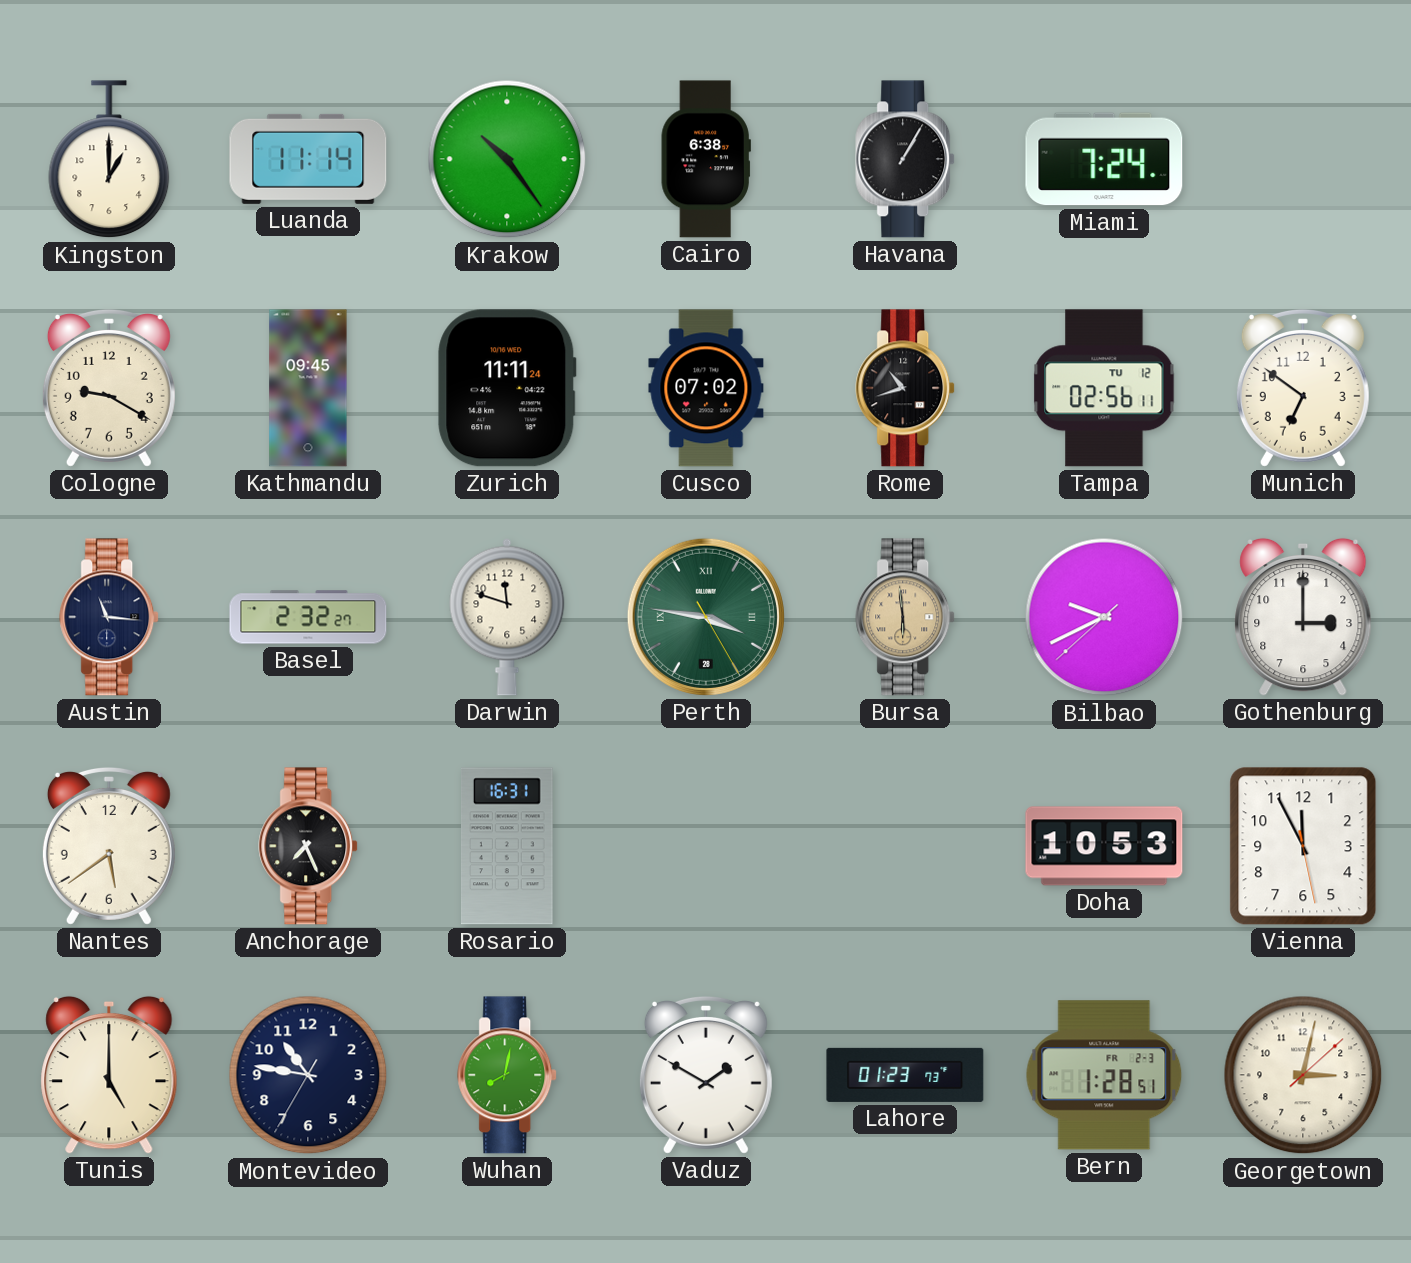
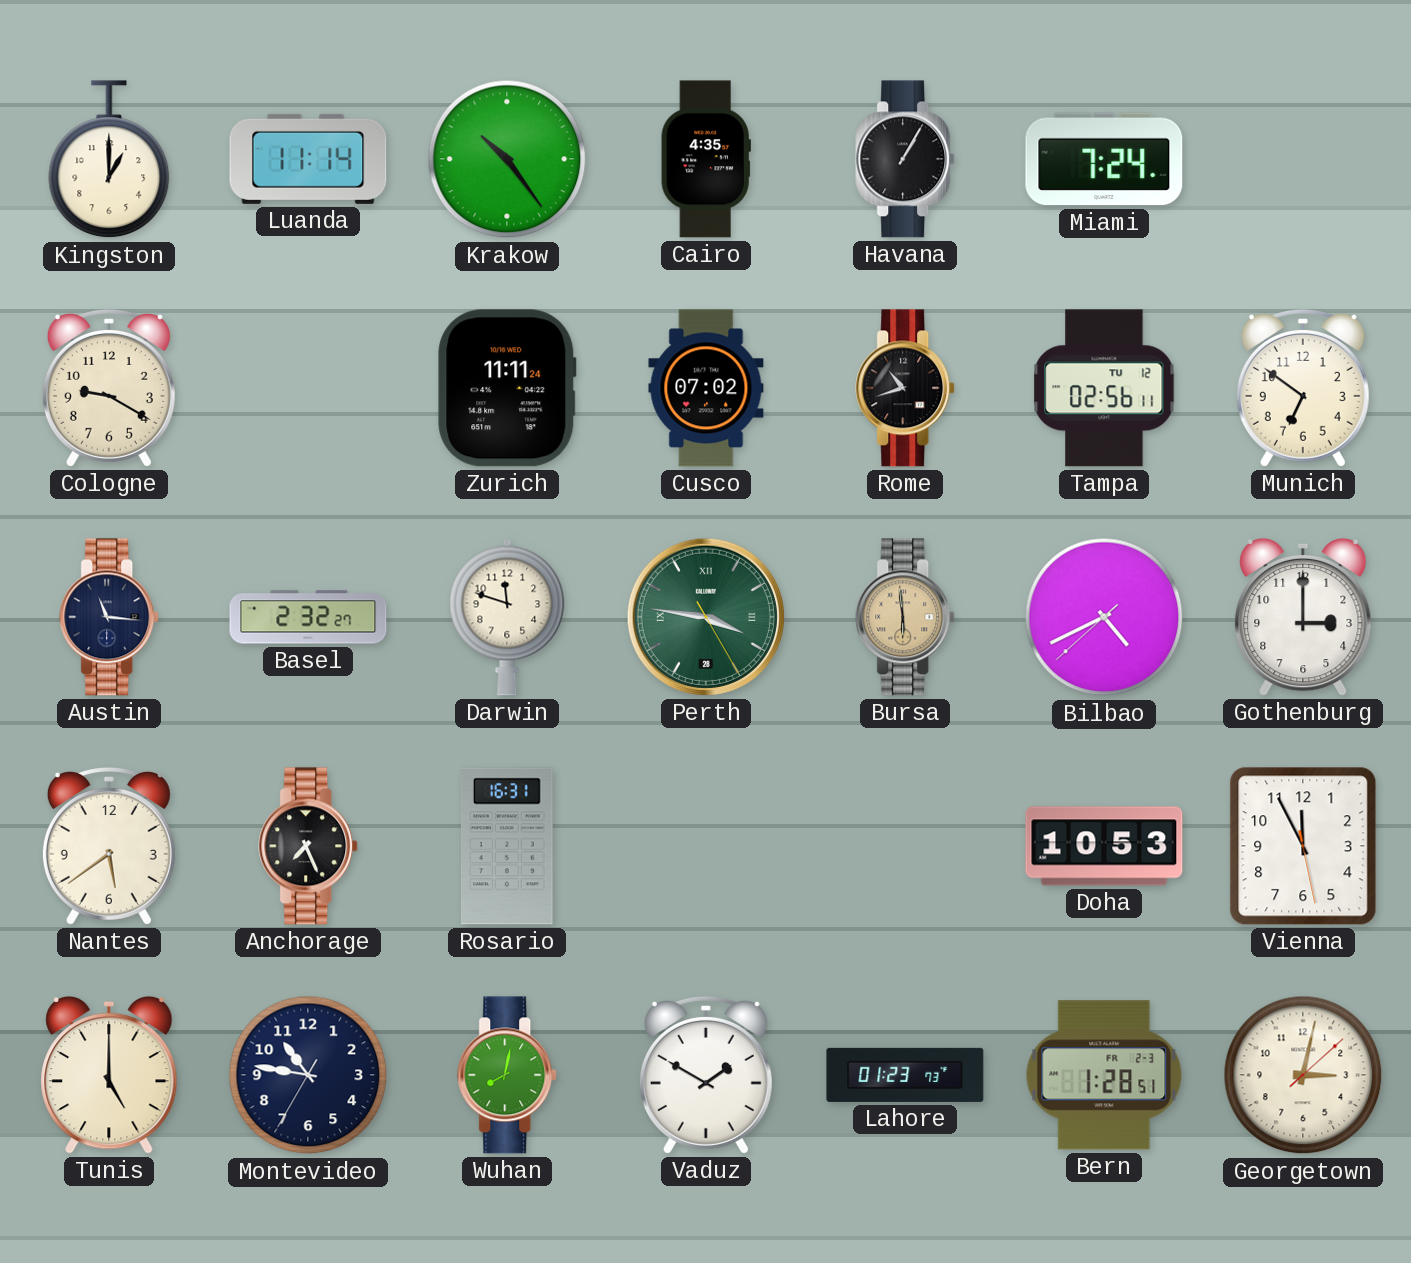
Cairo: 6:38 -> 4:35 (706, 159)
Kathmandu: 09:45 -> none (308, 388)
Bilbao: 9:40 -> 4:40 (1104, 617)
